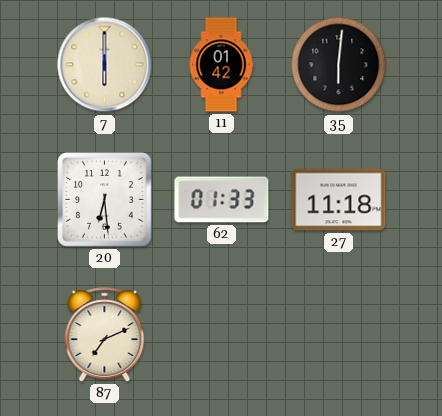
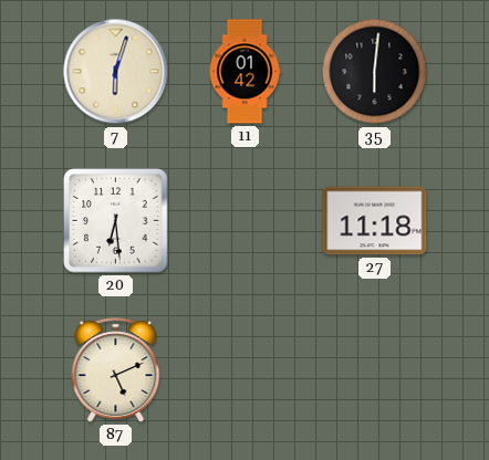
7: 6:00 -> 6:03 (116, 72)
62: 01:33 -> none (222, 200)
87: 7:11 -> 5:11 (116, 370)
